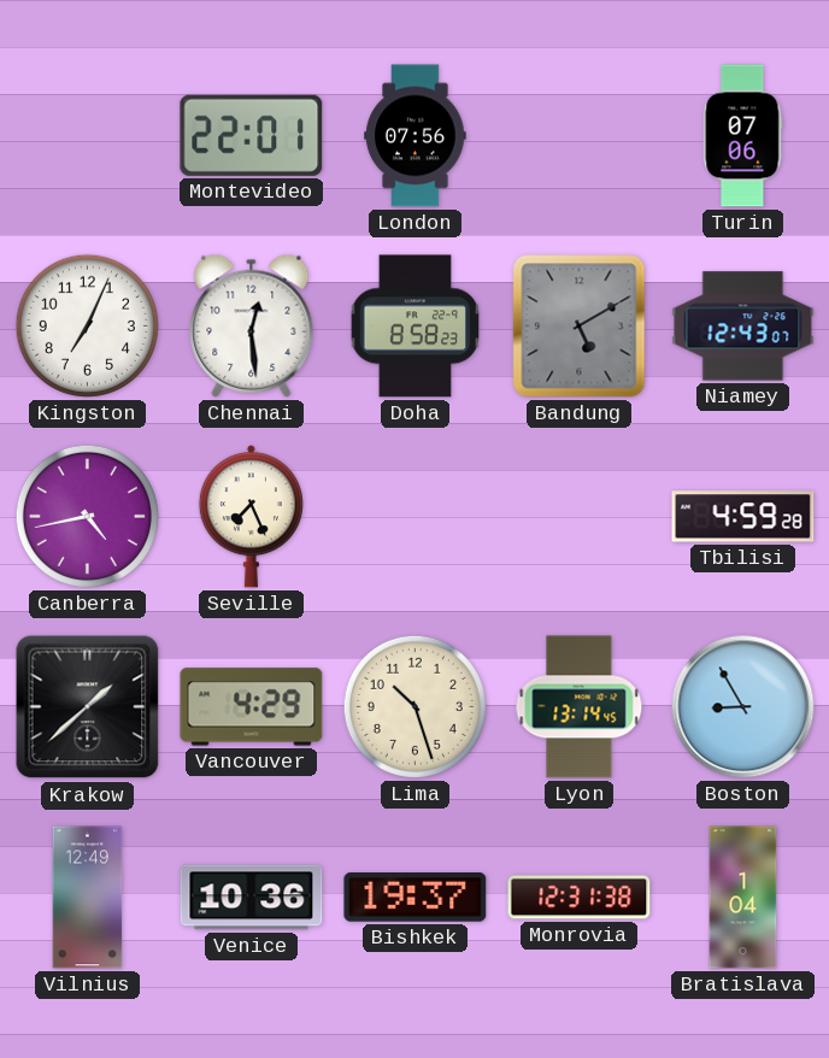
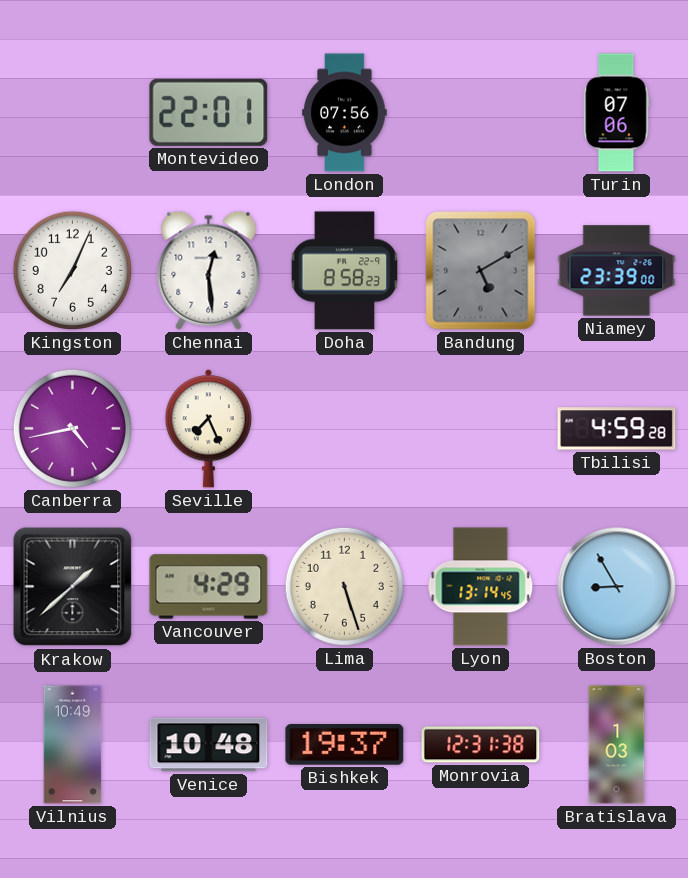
Niamey: 12:43 -> 23:39 (617, 271)
Lima: 10:27 -> 5:27 (344, 586)
Vilnius: 12:49 -> 10:49 (73, 745)
Venice: 10:36 -> 10:48 (209, 745)
Bratislava: 1:04 -> 1:03 (617, 745)
